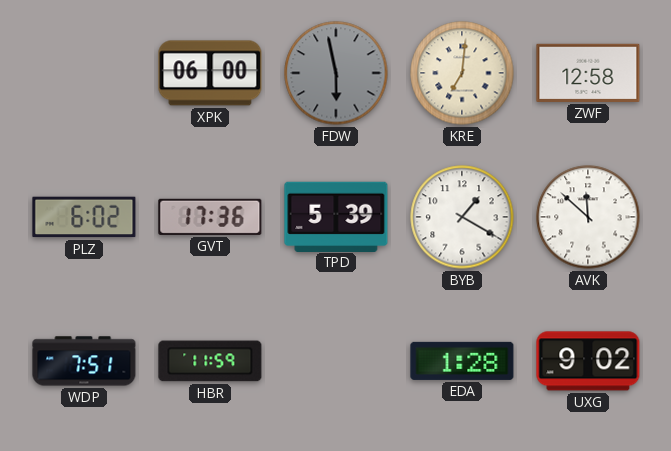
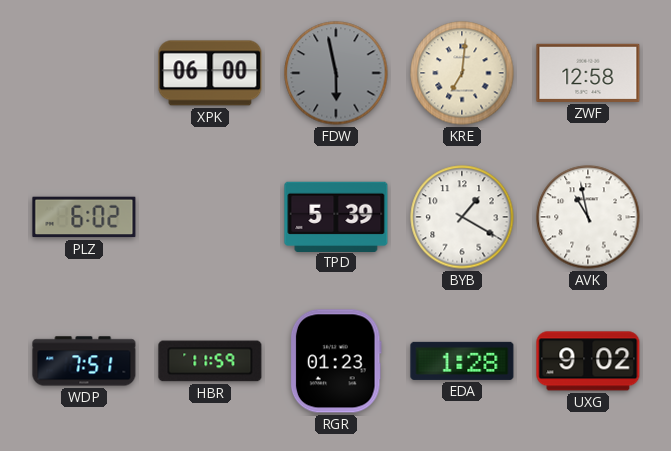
GVT: 17:36 -> none (210, 217)
AVK: 11:52 -> 10:58 (588, 217)
RGR: none -> 01:23 (336, 361)
